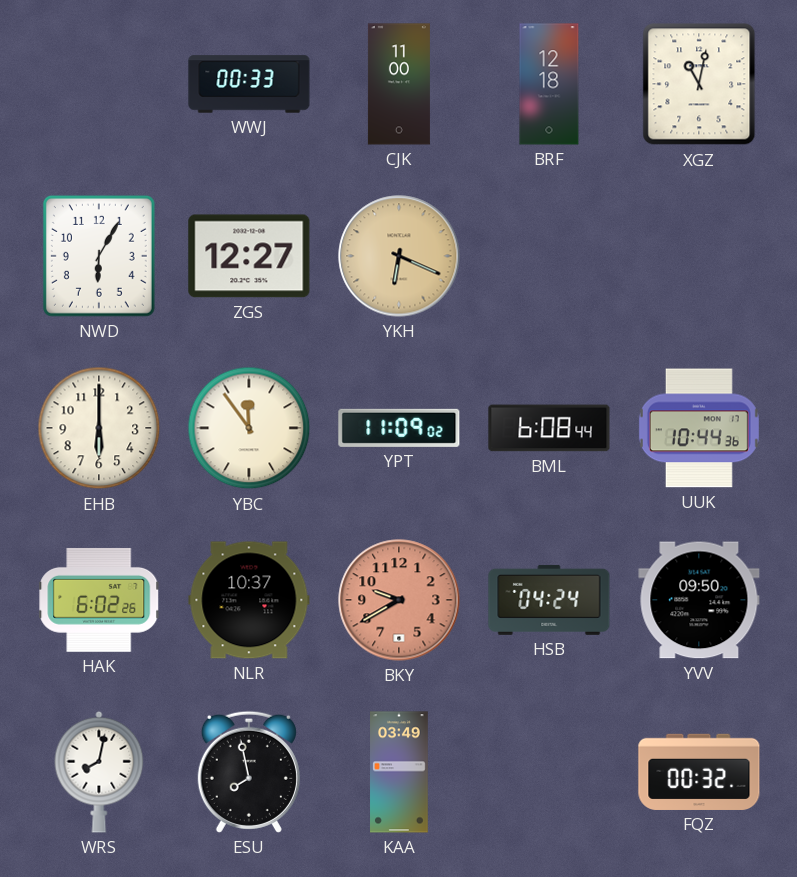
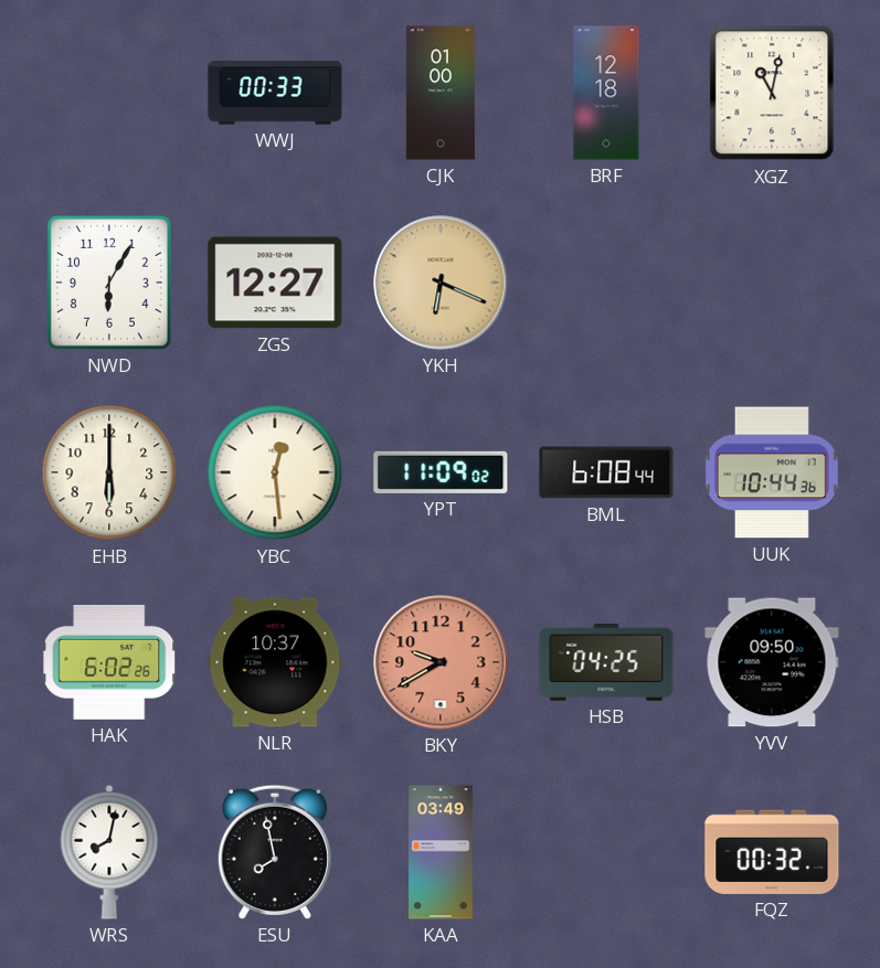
CJK: 11:00 -> 01:00 (441, 93)
YBC: 11:54 -> 12:29 (275, 472)
HSB: 04:24 -> 04:25 (606, 662)
